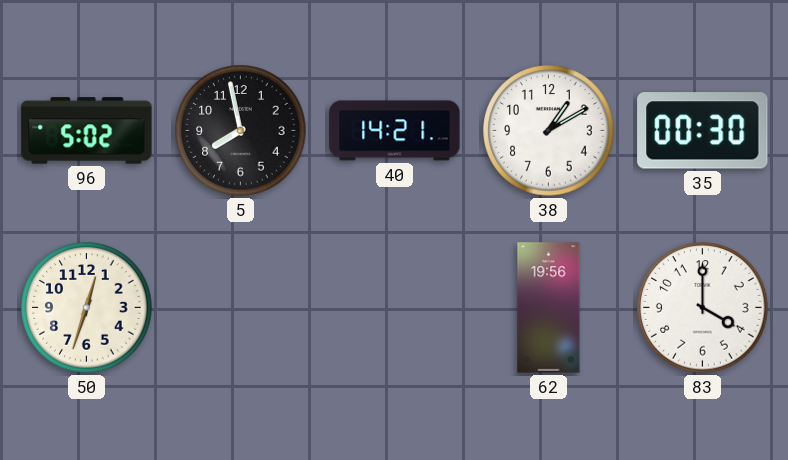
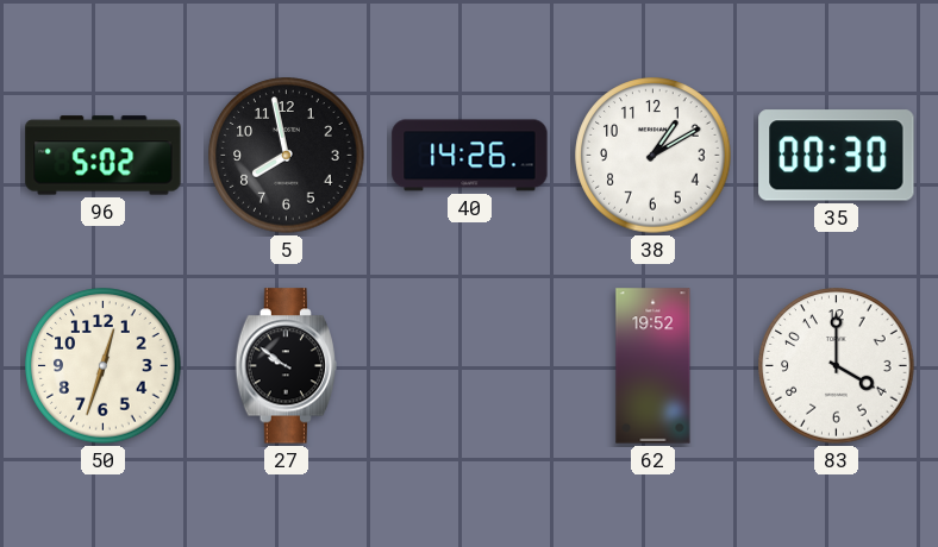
40: 14:21 -> 14:26 (470, 156)
27: none -> 9:51 (286, 366)
62: 19:56 -> 19:52 (654, 366)
